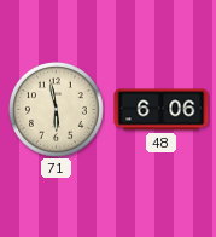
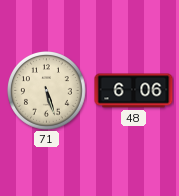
71: 5:58 -> 5:27 (47, 91)
